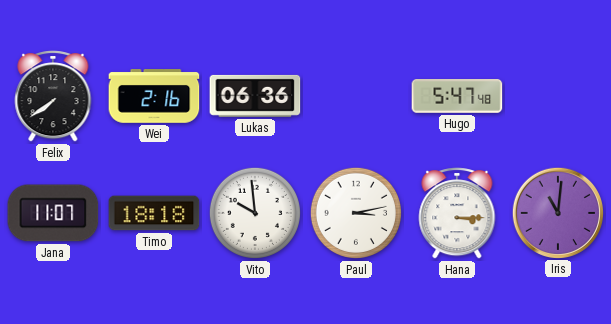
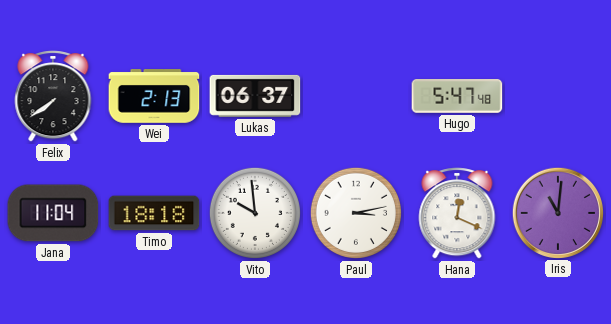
Wei: 2:16 -> 2:13 (154, 96)
Lukas: 06:36 -> 06:37 (255, 96)
Jana: 11:07 -> 11:04 (53, 213)
Hana: 3:15 -> 12:19 (457, 213)
